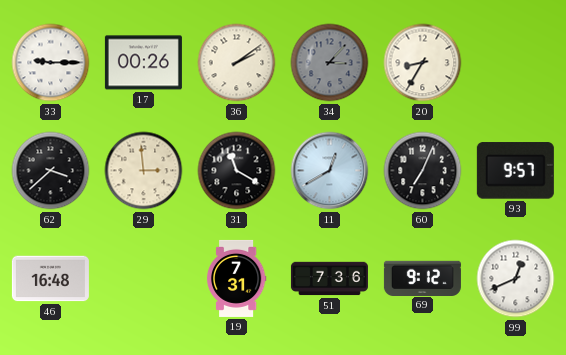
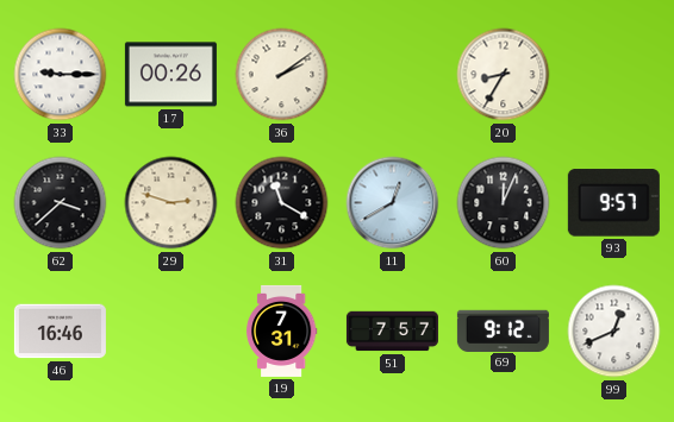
34: 3:07 -> none (330, 63)
29: 2:59 -> 2:48 (171, 203)
60: 7:04 -> 12:04 (504, 203)
46: 16:48 -> 16:46 (60, 332)
51: 7:36 -> 7:57 (392, 332)
